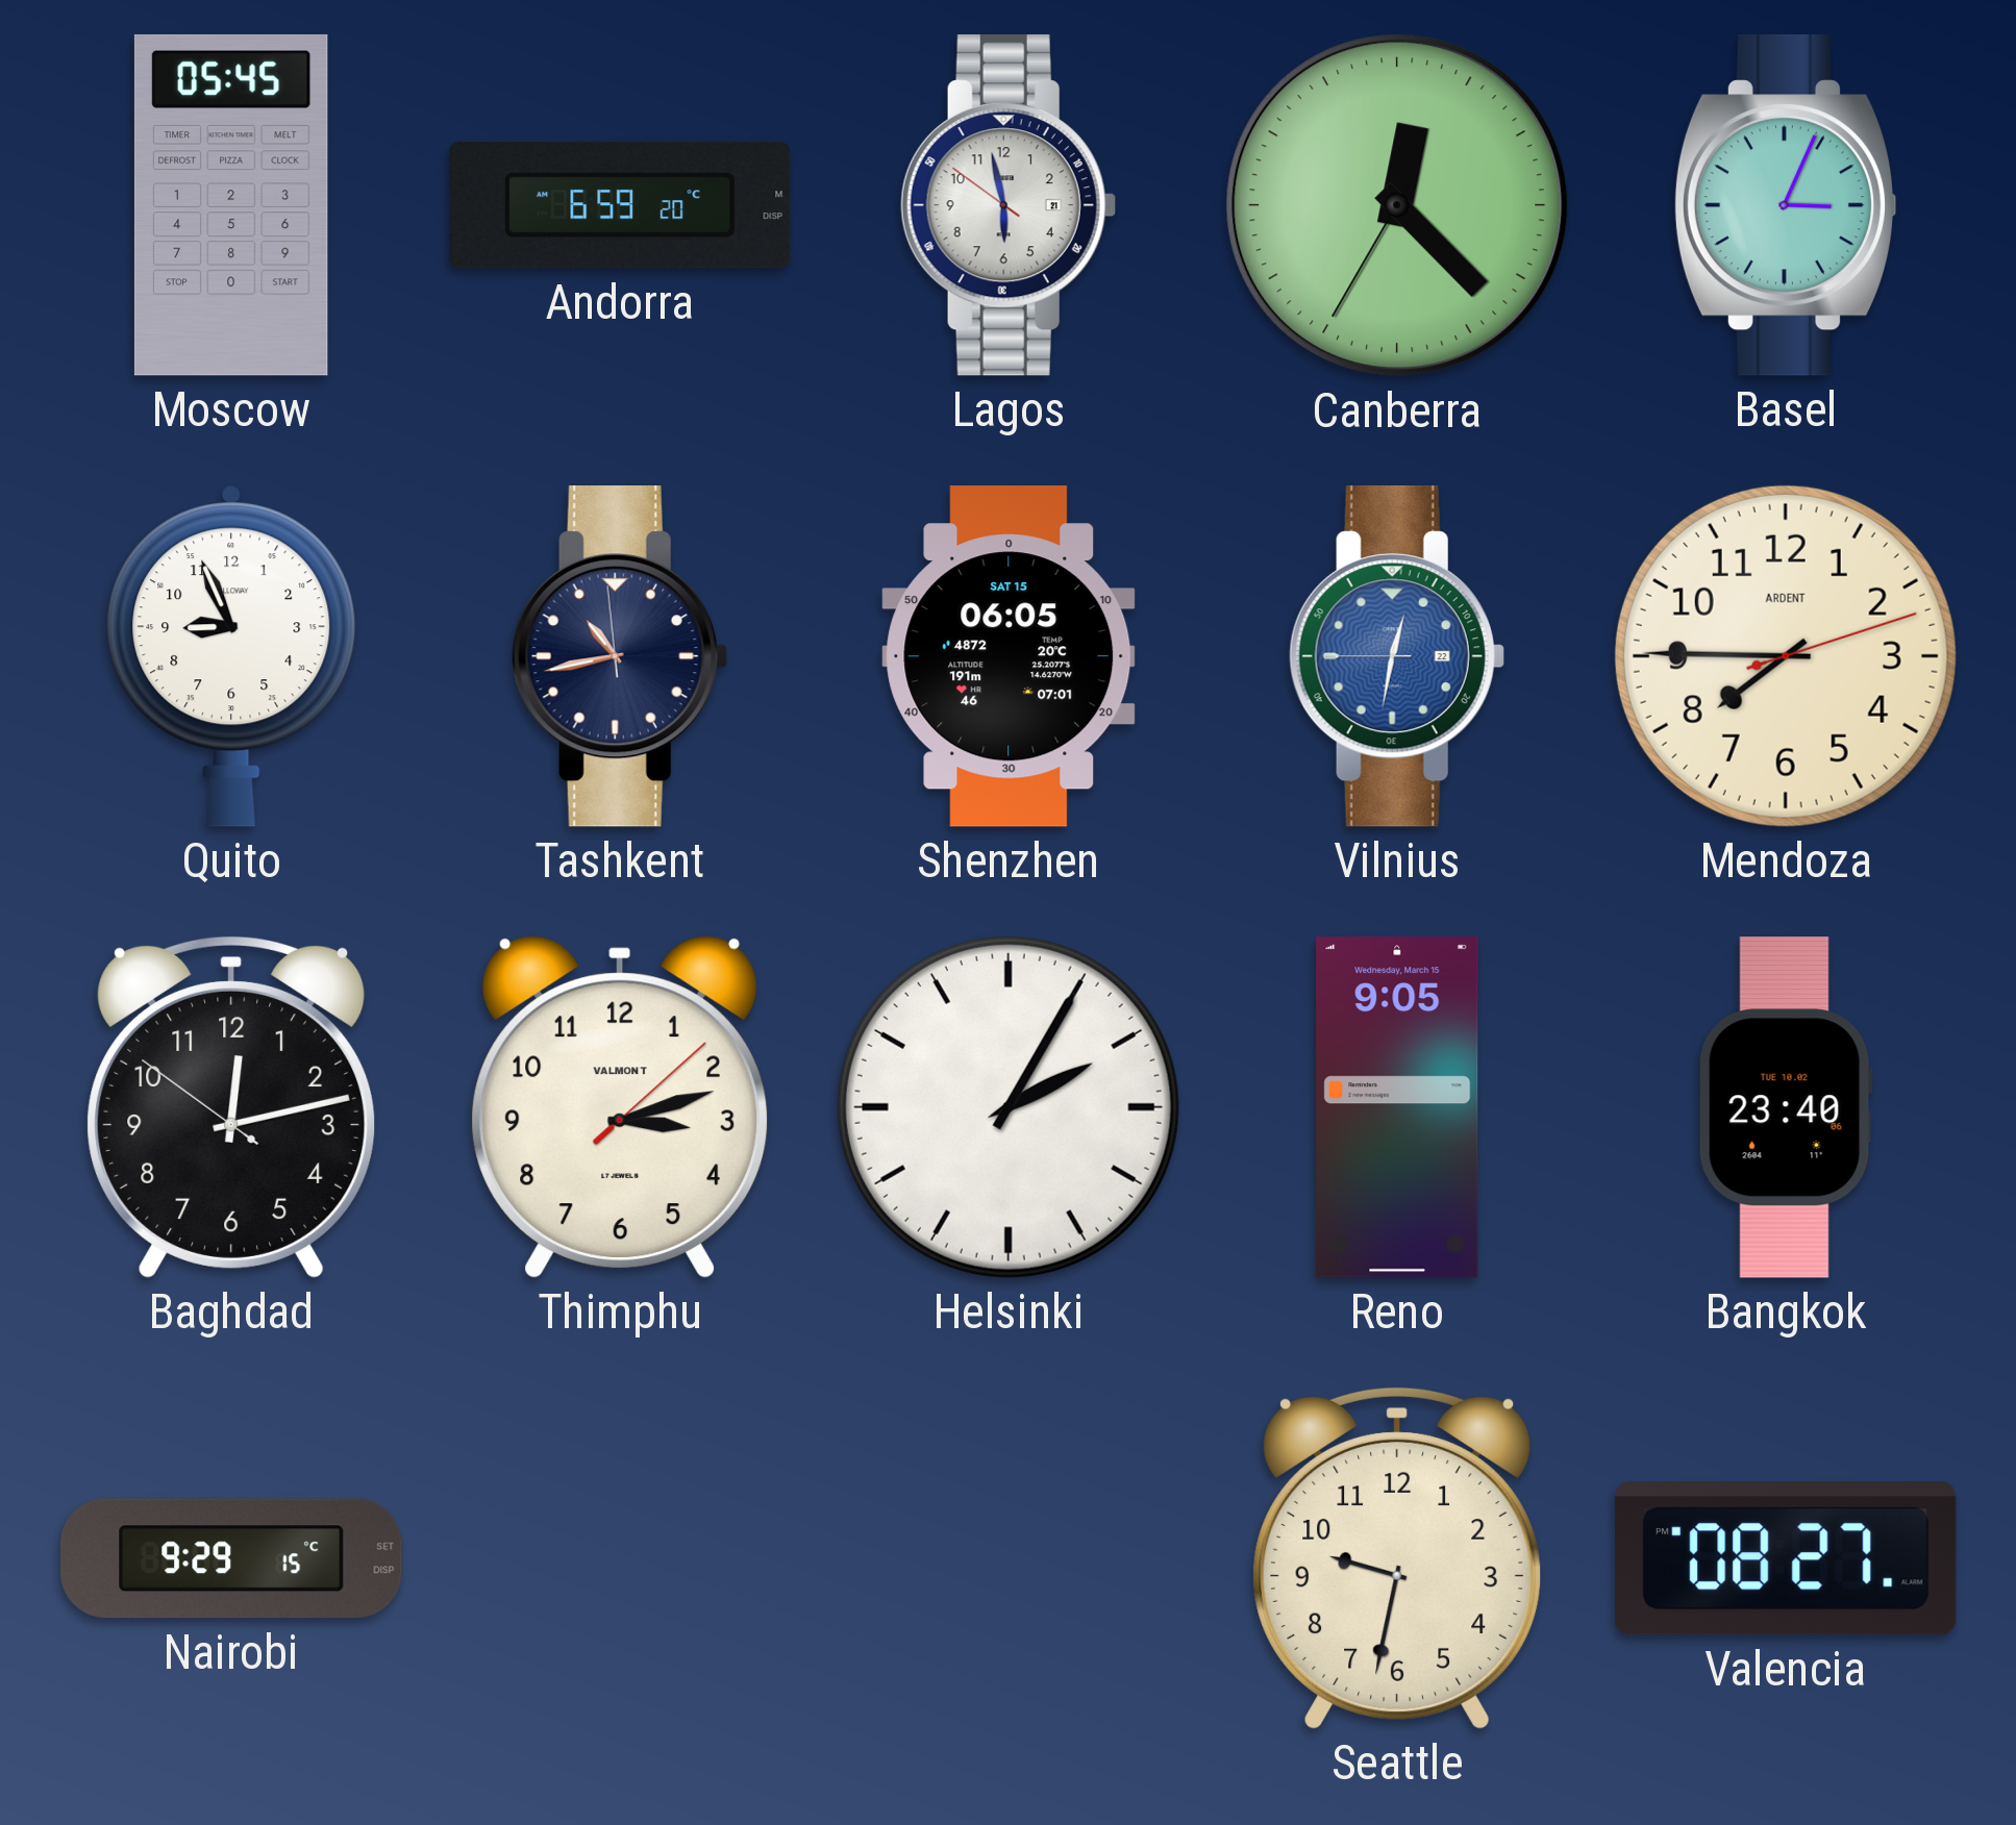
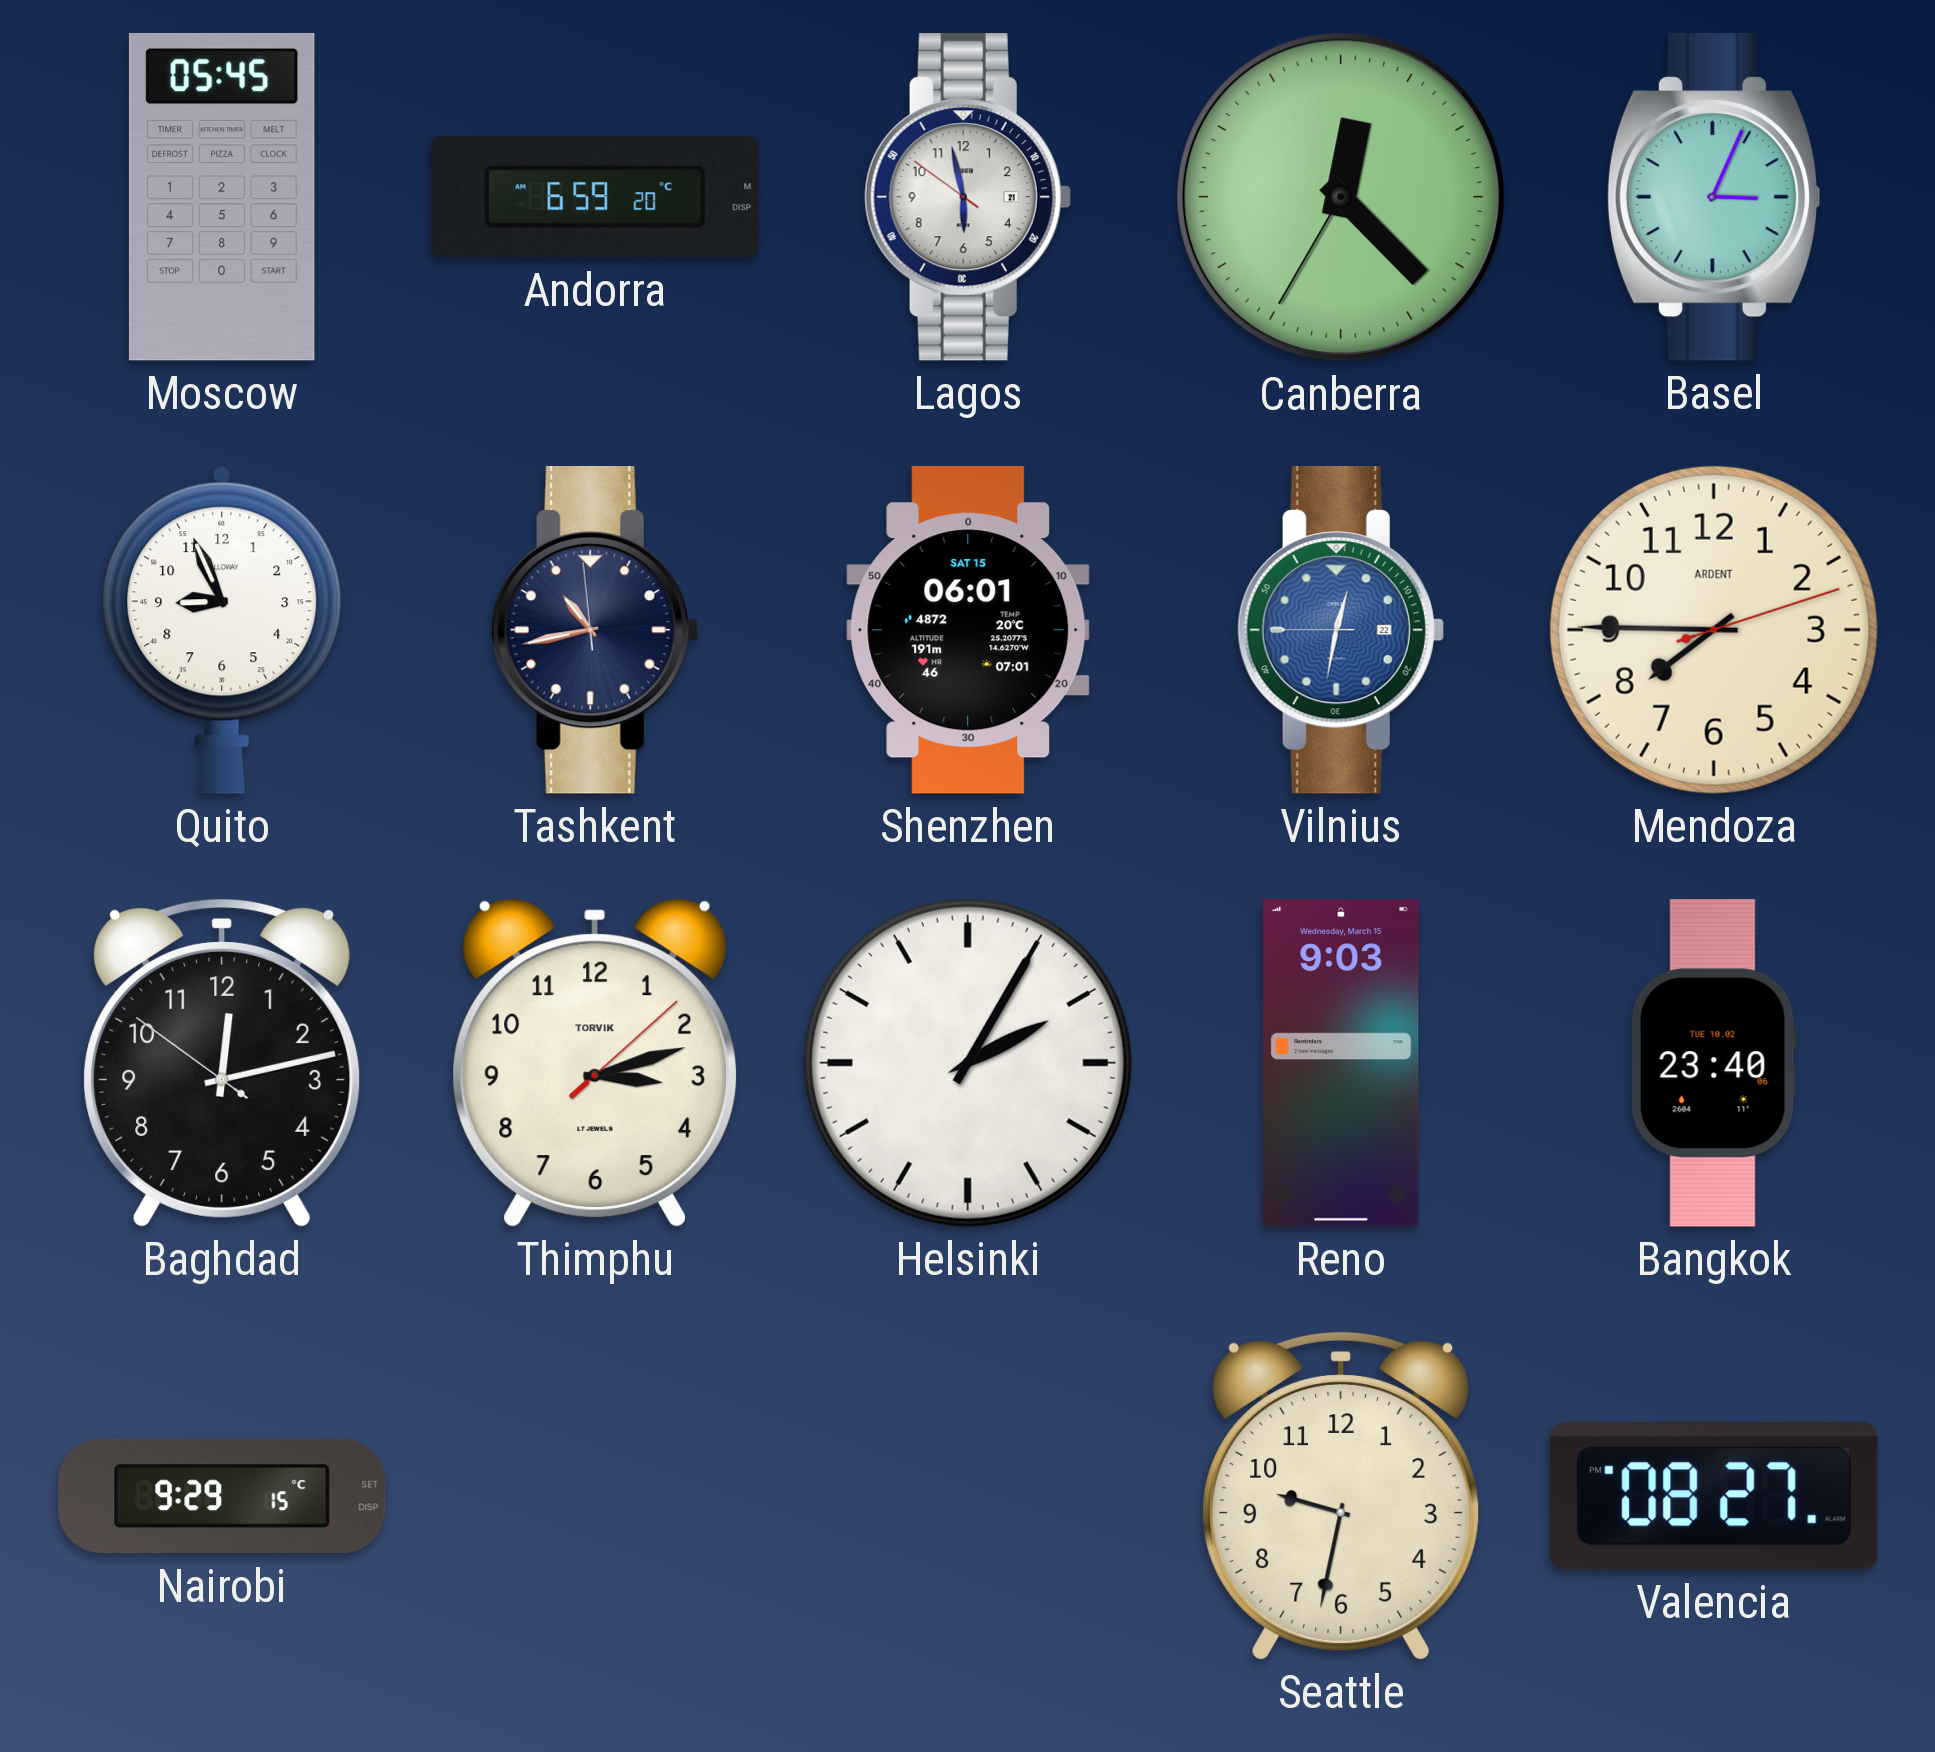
Shenzhen: 06:05 -> 06:01 (968, 630)
Thimphu brand: VALMONT -> TORVIK (595, 1063)
Reno: 9:05 -> 9:03 (1341, 1063)
